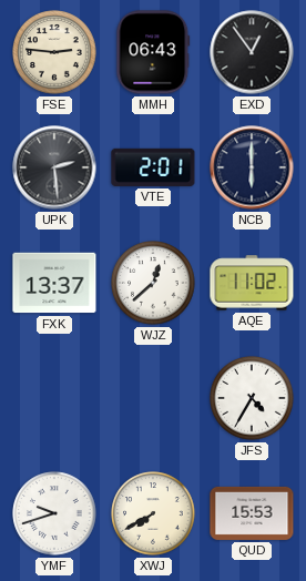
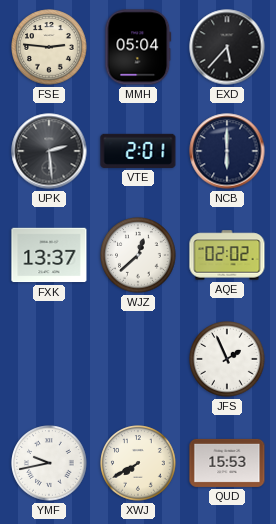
MMH: 06:43 -> 05:04 (138, 47)
EXD: 12:54 -> 5:37 (227, 47)
AQE: 11:02 -> 02:02 (227, 255)
JFS: 4:35 -> 1:56 (227, 359)
YMF: 9:42 -> 9:43 (49, 463)
